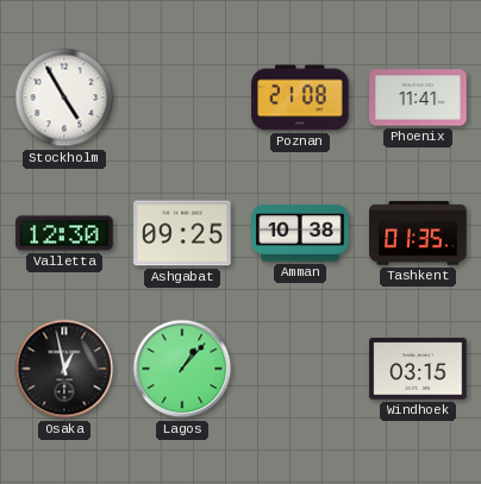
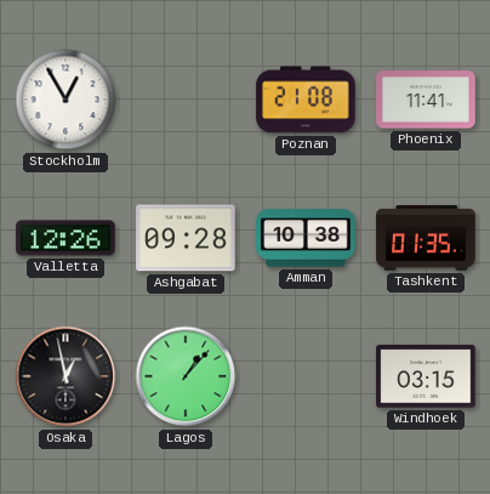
Stockholm: 4:55 -> 12:55 (65, 100)
Valletta: 12:30 -> 12:26 (65, 238)
Ashgabat: 09:25 -> 09:28 (186, 238)
